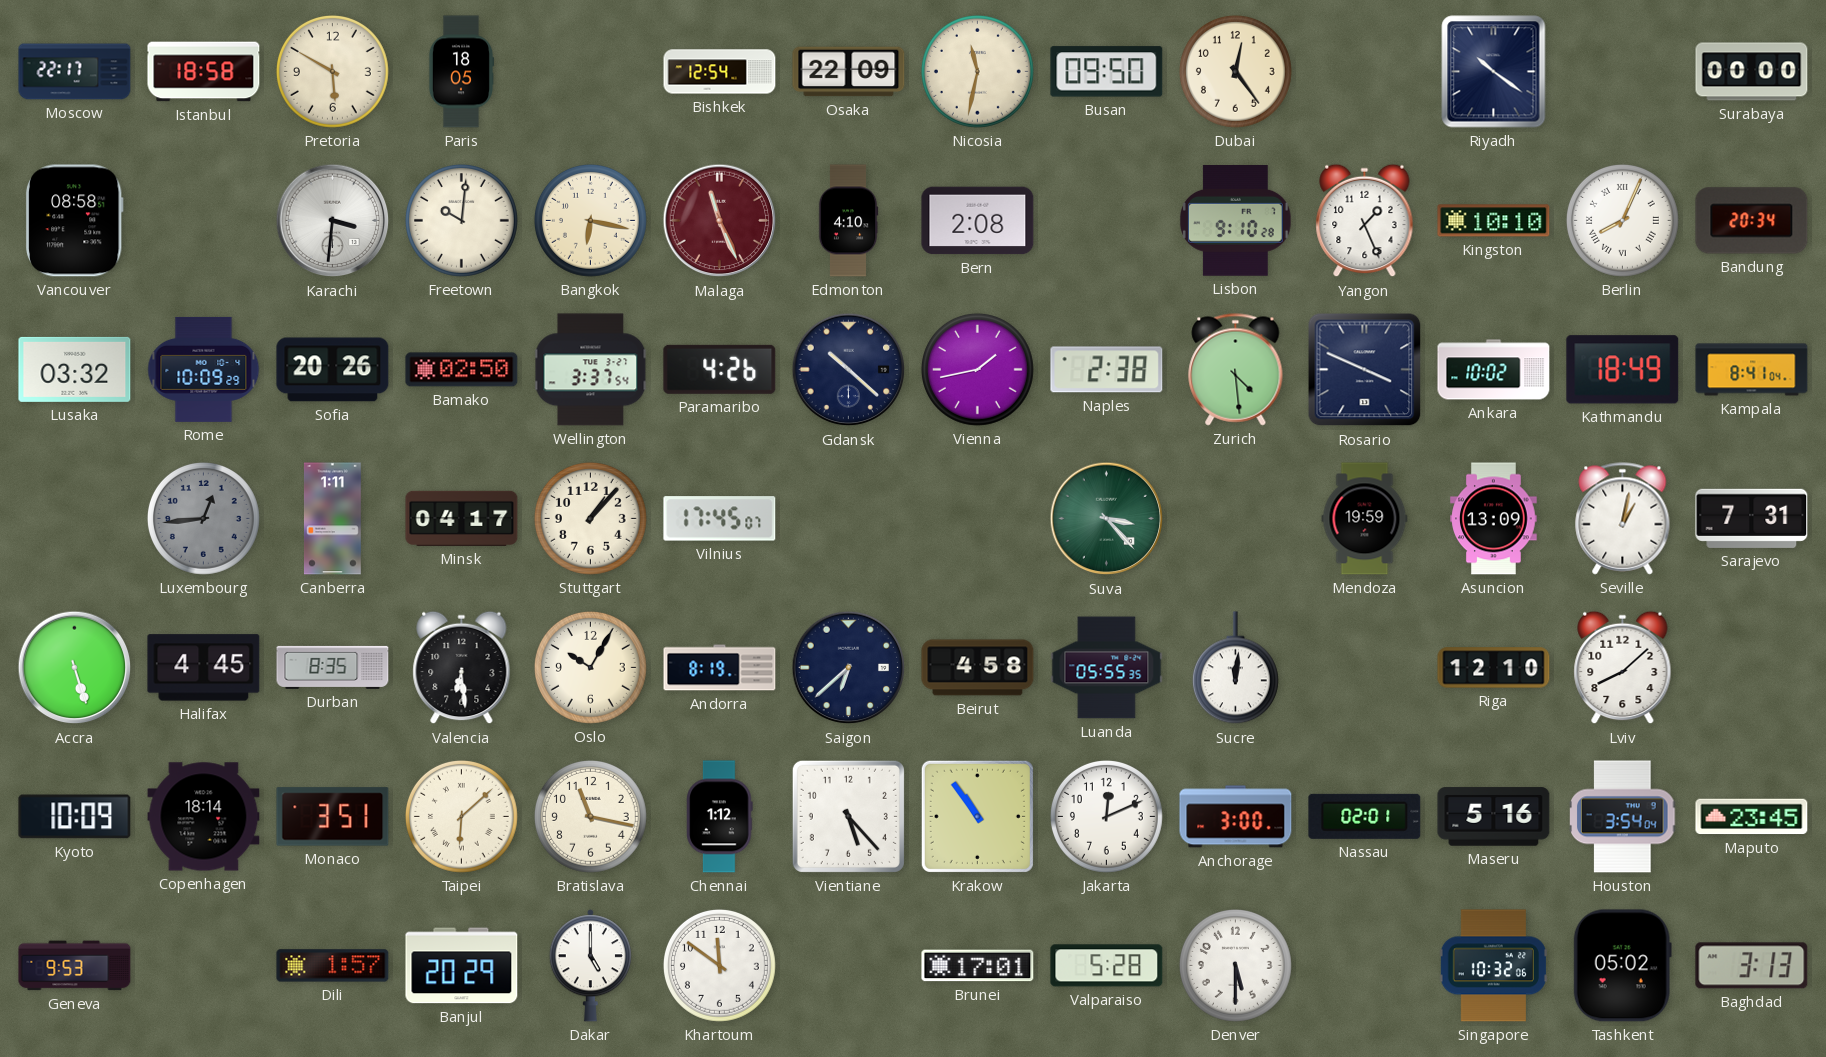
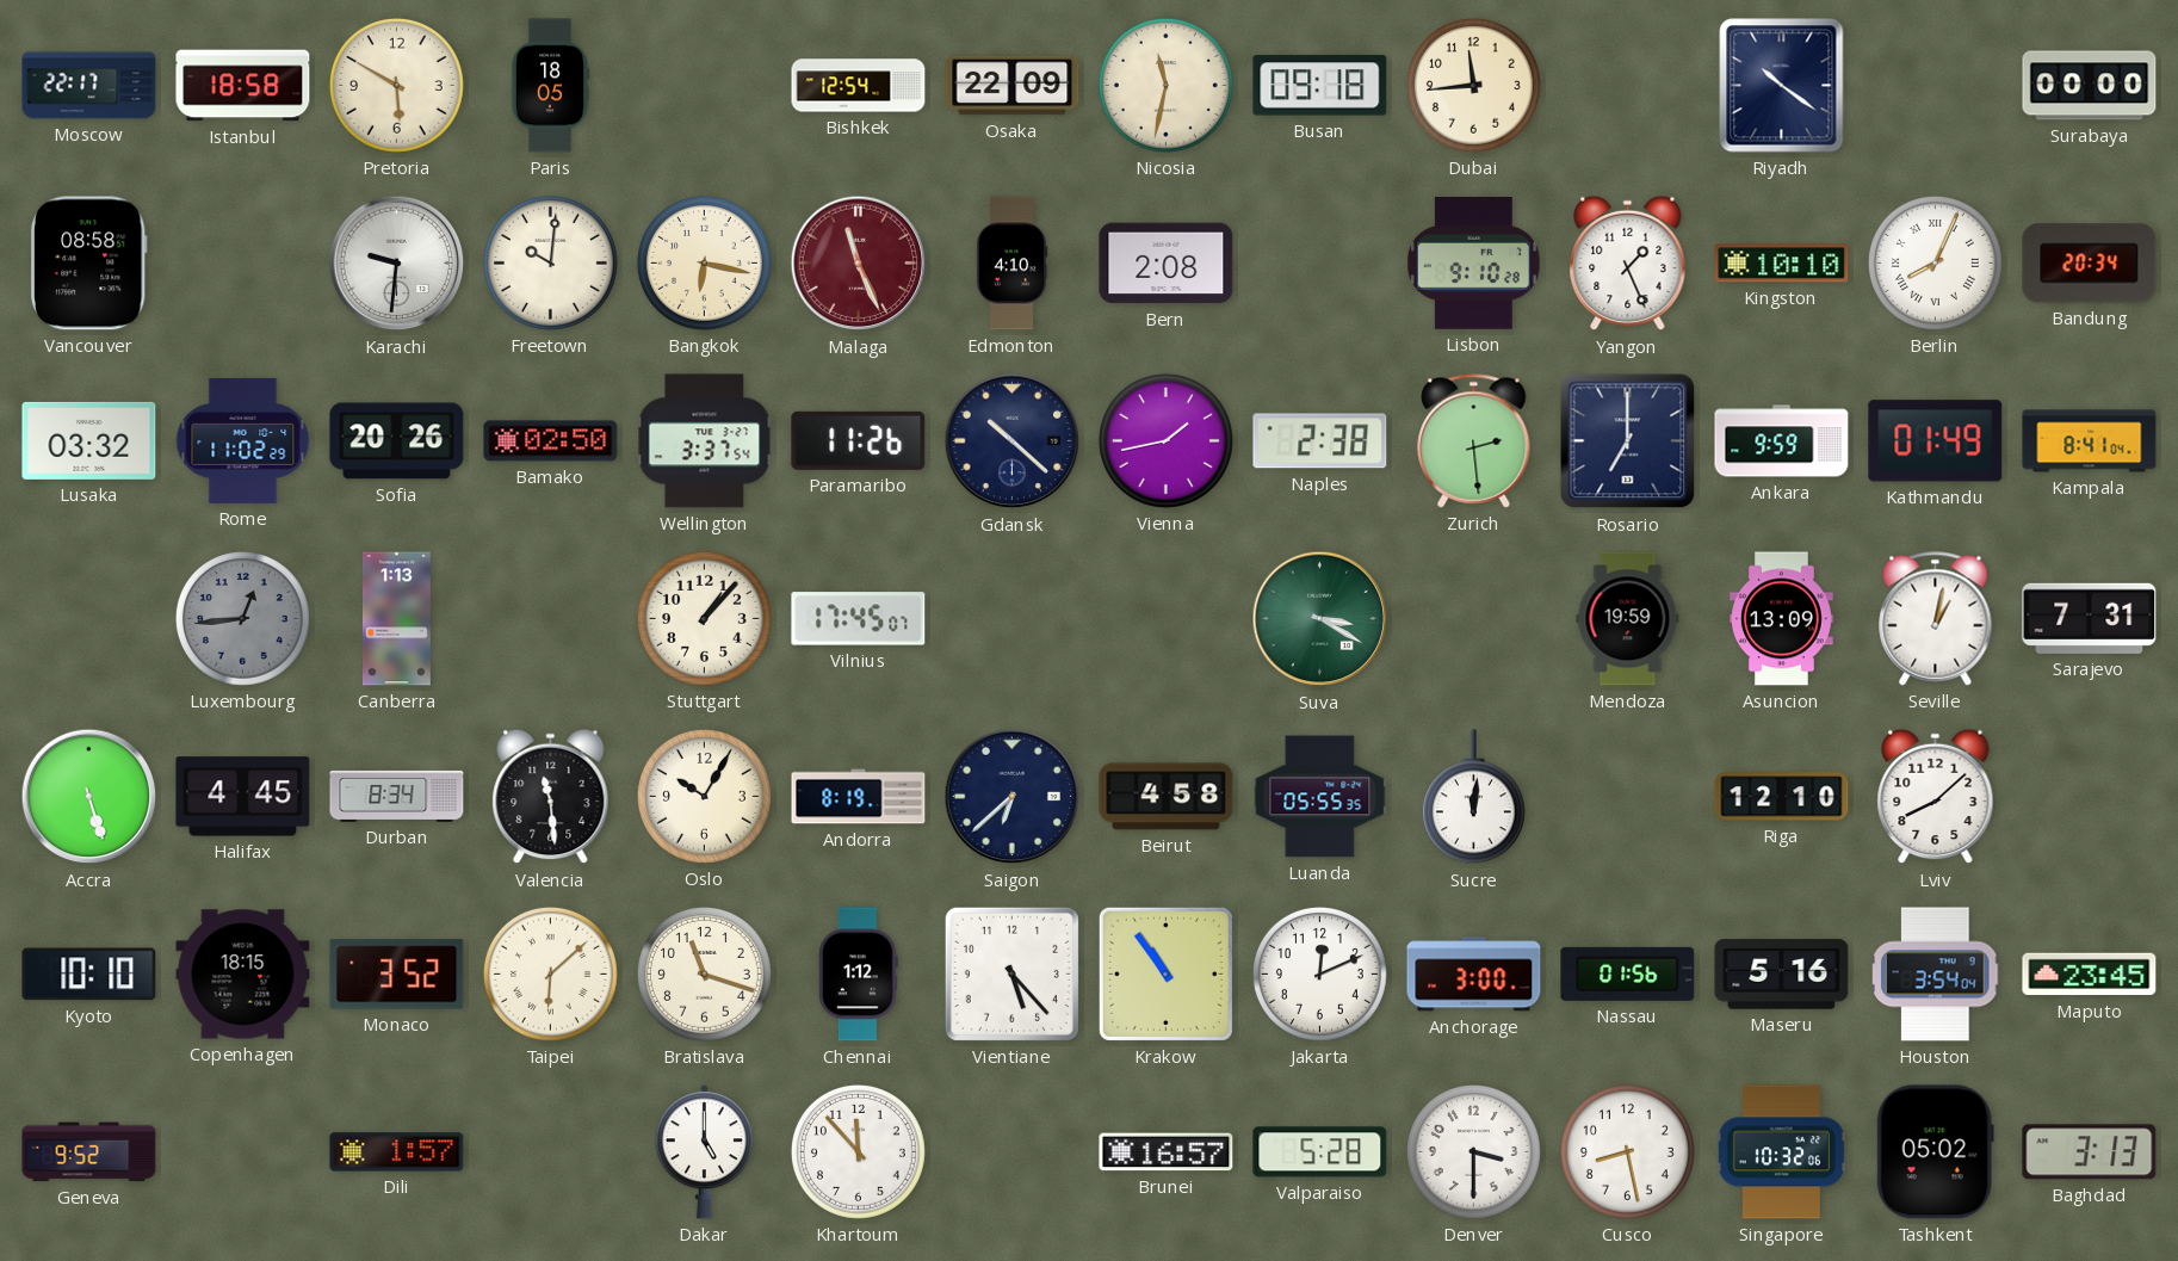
Busan: 09:50 -> 09:18 (1320, 86)
Dubai: 12:24 -> 11:44 (1473, 85)
Karachi: 3:31 -> 9:31 (397, 264)
Rome: 10:09 -> 11:02 (243, 440)
Paramaribo: 4:26 -> 11:26 (859, 440)
Zurich: 4:29 -> 2:29 (1474, 441)
Rosario: 3:49 -> 7:00 (1628, 441)
Ankara: 10:02 -> 9:59 (1782, 441)
Kathmandu: 18:49 -> 01:49 (1936, 441)
Canberra: 1:11 -> 1:13 (396, 619)
Minsk: 04:17 -> none (462, 518)
Suva: 3:23 -> 3:20 (1320, 619)
Durban: 8:35 -> 8:34 (397, 796)
Valencia: 6:29 -> 11:29 (551, 797)
Kyoto: 10:09 -> 10:10 (89, 975)
Copenhagen: 18:14 -> 18:15 (243, 975)
Monaco: 3:51 -> 3:52 (397, 975)
Bratislava: 11:17 -> 11:18 (704, 973)
Nassau: 02:01 -> 01:56 (1628, 973)
Geneva: 9:53 -> 9:52 (89, 1152)
Banjul: 20:29 -> none (462, 966)
Khartoum: 11:51 -> 11:53 (858, 1151)
Brunei: 17:01 -> 16:57 (1167, 1152)
Denver: 5:30 -> 3:30 (1473, 1151)
Cusco: none -> 8:28 (1627, 1151)
